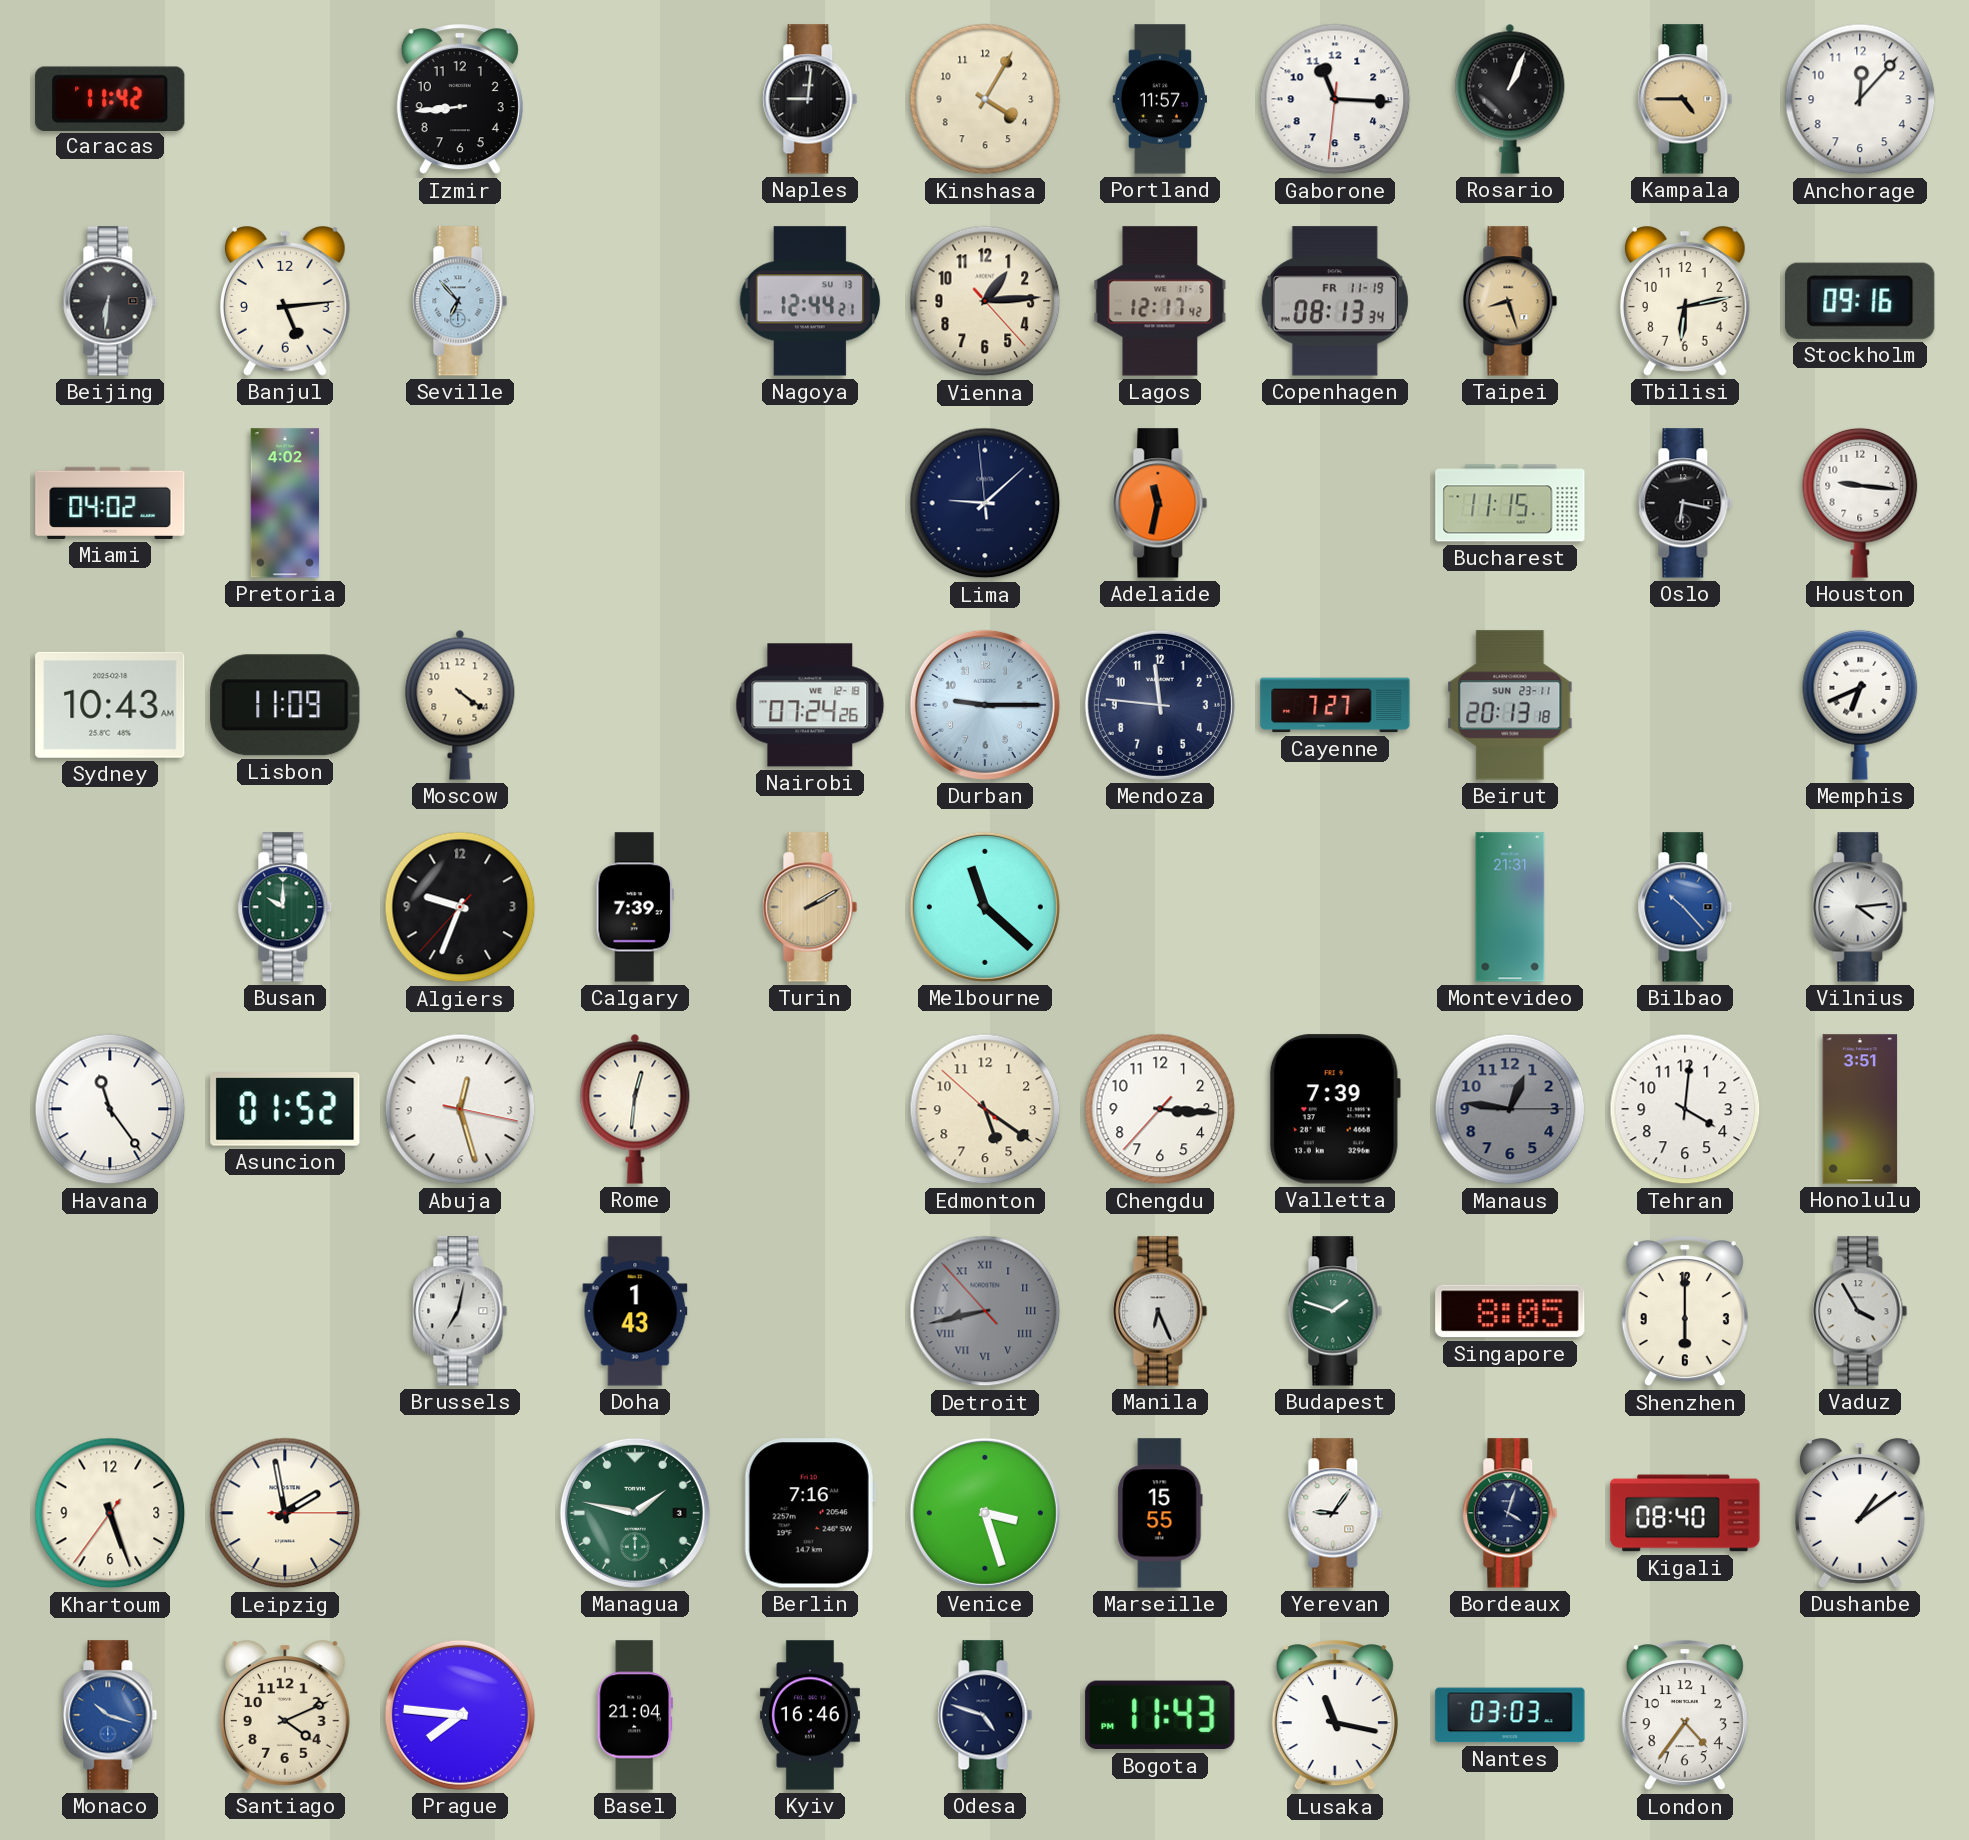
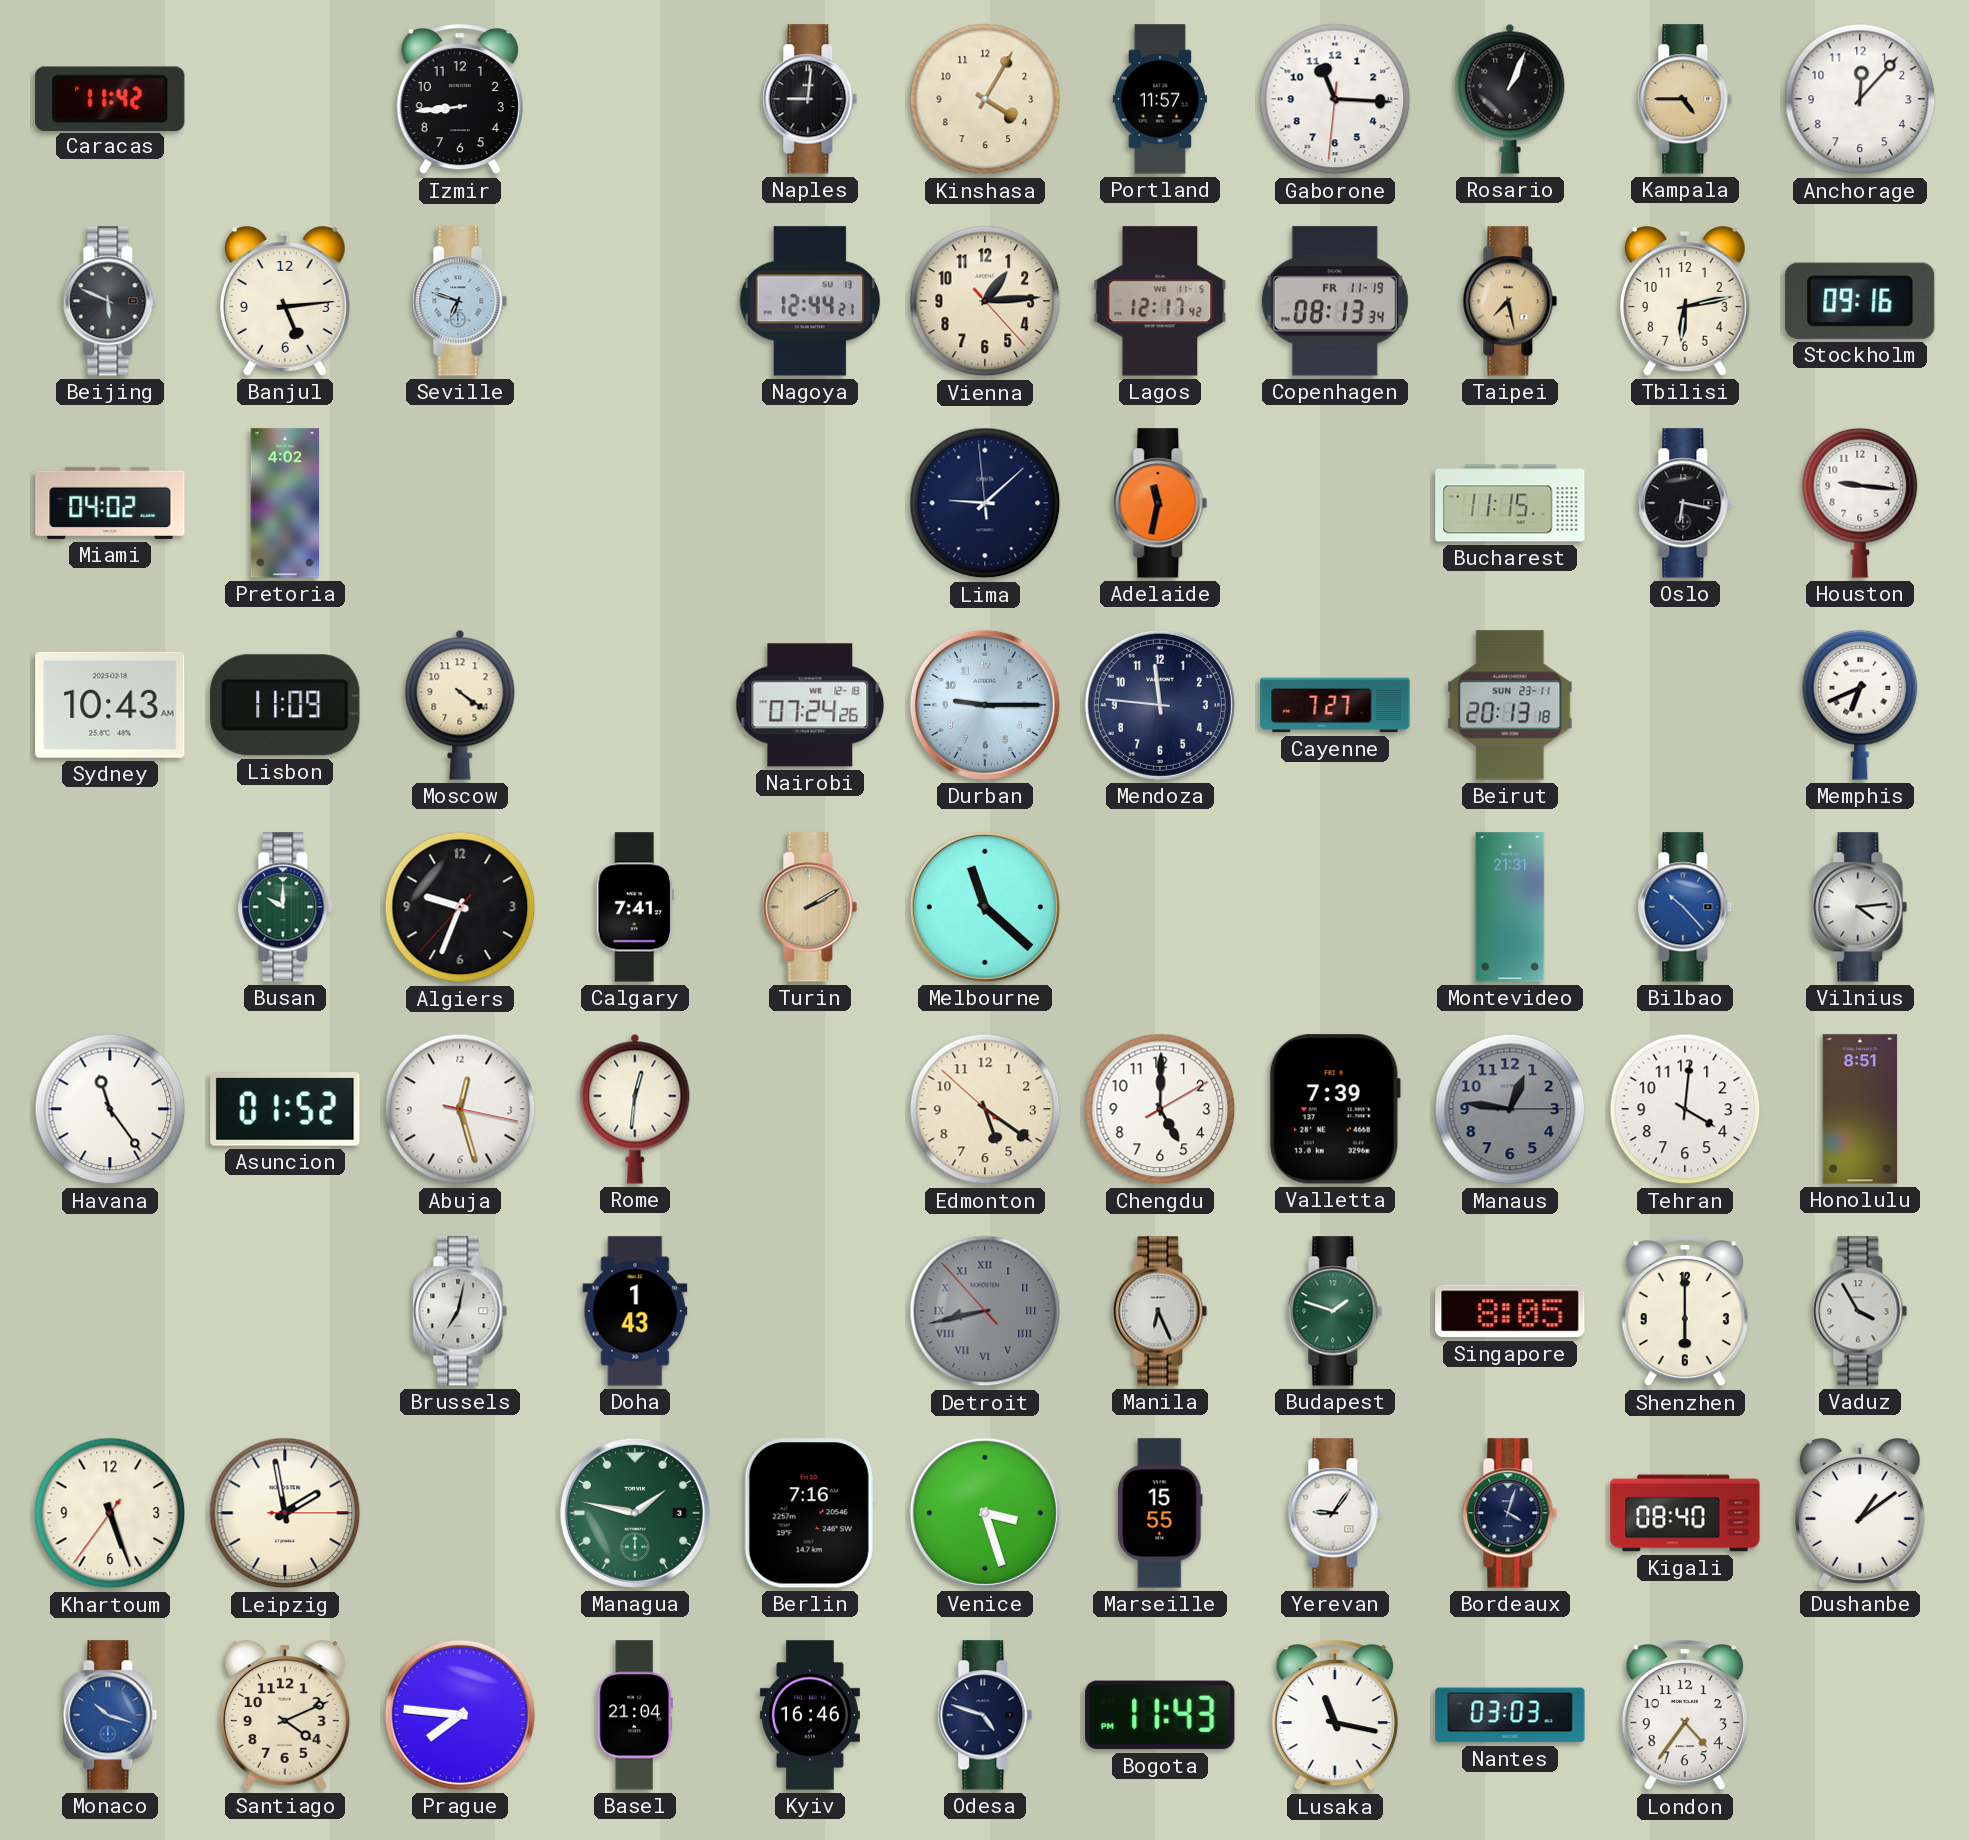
Beijing: 6:31 -> 5:49 (110, 301)
Seville: 6:53 -> 6:48 (460, 301)
Taipei: 8:27 -> 7:28 (1510, 301)
Calgary: 7:39 -> 7:41 (635, 907)
Chengdu: 3:15 -> 5:00 (1160, 1109)
Honolulu: 3:51 -> 8:51 (1860, 1109)
